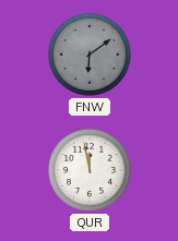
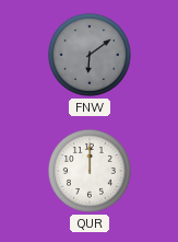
QUR: 11:58 -> 12:00 (90, 171)
